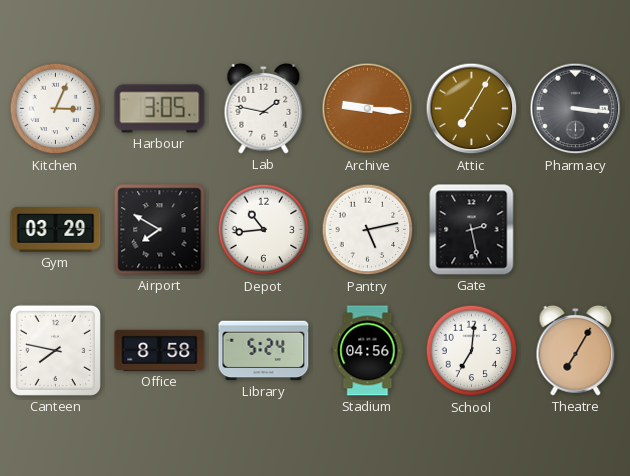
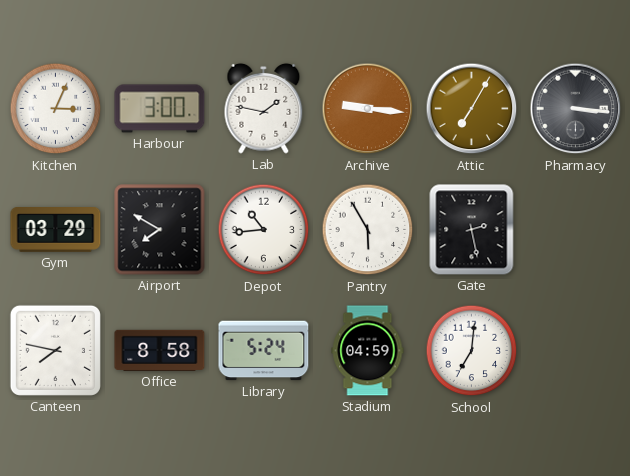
Harbour: 3:05 -> 3:00 (160, 109)
Pantry: 5:13 -> 5:55 (368, 230)
Stadium: 04:56 -> 04:59 (368, 351)
Theatre: 7:05 -> none (576, 350)
